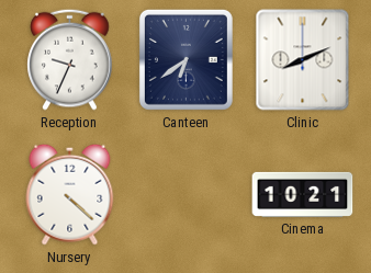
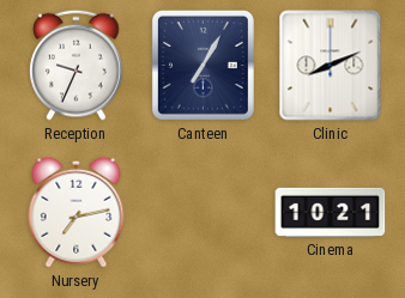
Canteen: 6:39 -> 7:05 (202, 65)
Nursery: 4:22 -> 7:13 (77, 212)
